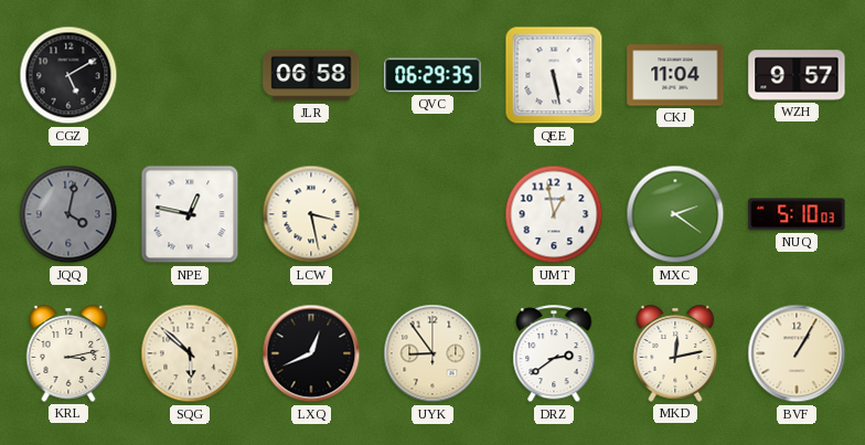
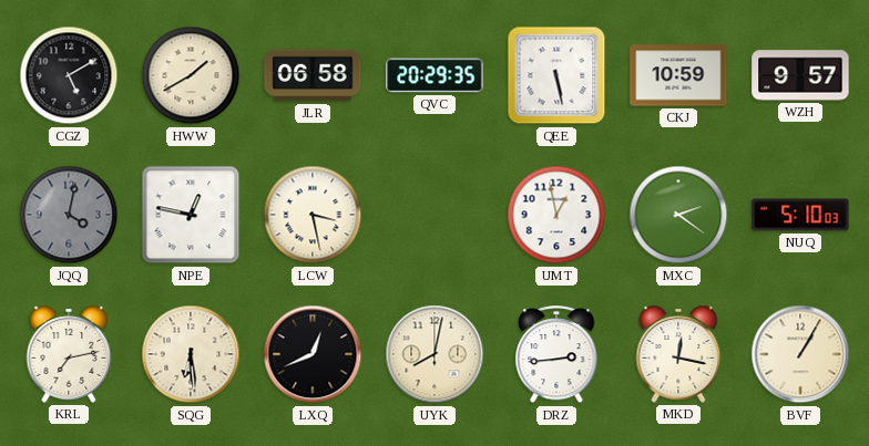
HWW: none -> 1:40 (191, 75)
QVC: 06:29 -> 20:29 (434, 75)
CKJ: 11:04 -> 10:59 (678, 75)
KRL: 3:13 -> 7:13 (69, 354)
SQG: 5:52 -> 6:29 (191, 354)
UYK: 8:54 -> 8:02 (434, 354)
DRZ: 2:39 -> 2:44 (556, 355)
MKD: 12:13 -> 12:17 (678, 354)
